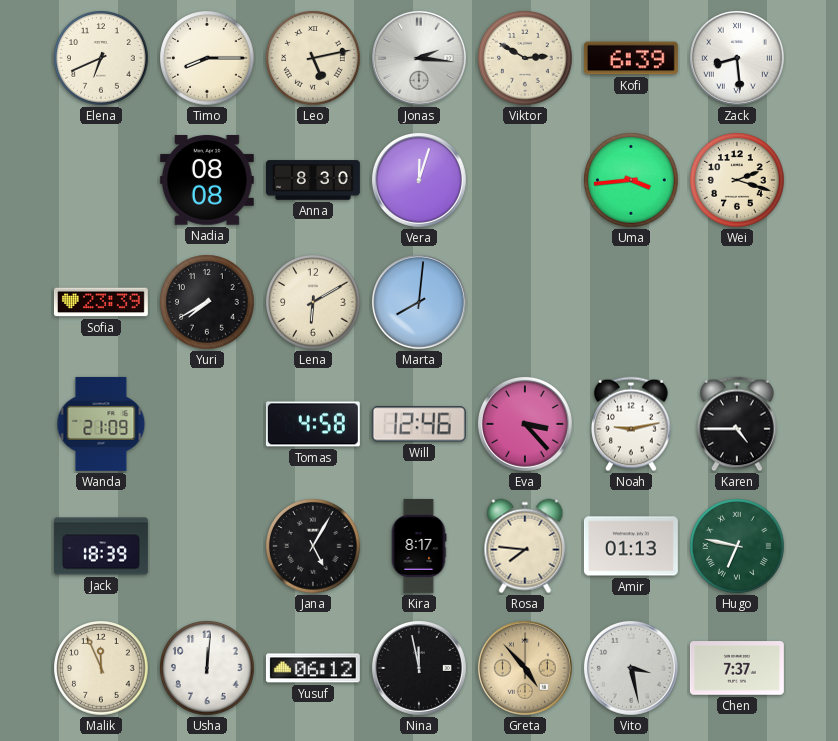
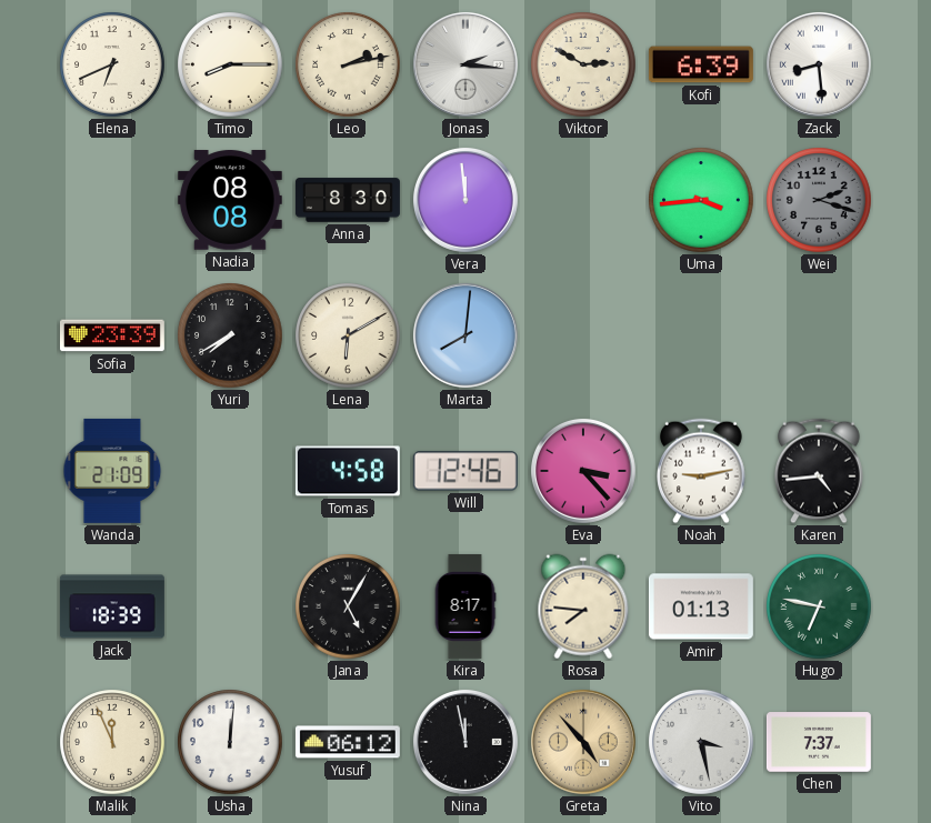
Leo: 5:13 -> 2:13 (348, 64)
Vera: 12:03 -> 11:59 (465, 200)
Wei dial: cream -> grey (819, 200)
Karen: 4:45 -> 4:44 (819, 471)
